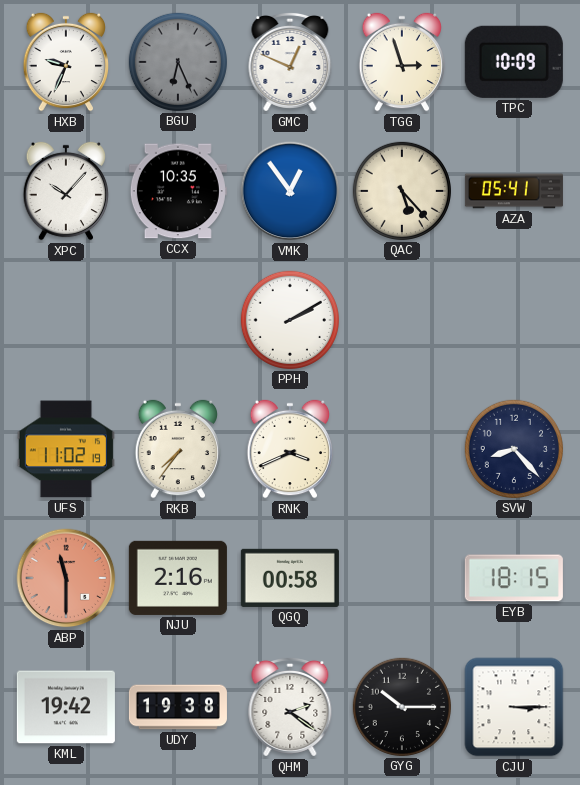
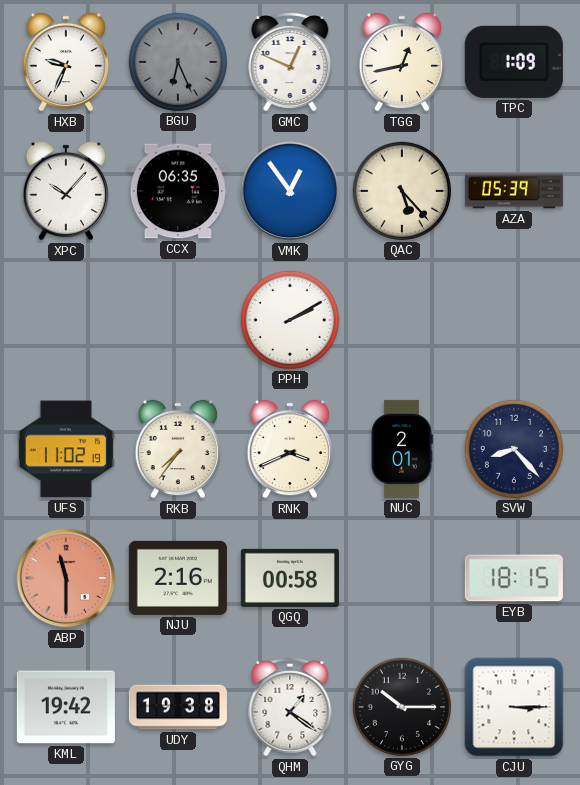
TGG: 2:57 -> 12:43 (401, 62)
TPC: 10:09 -> 1:09 (514, 62)
CCX: 10:35 -> 06:35 (178, 191)
AZA: 05:41 -> 05:39 (514, 191)
NUC: none -> 2:01 (402, 449)
QHM: 2:21 -> 1:21 (290, 707)
